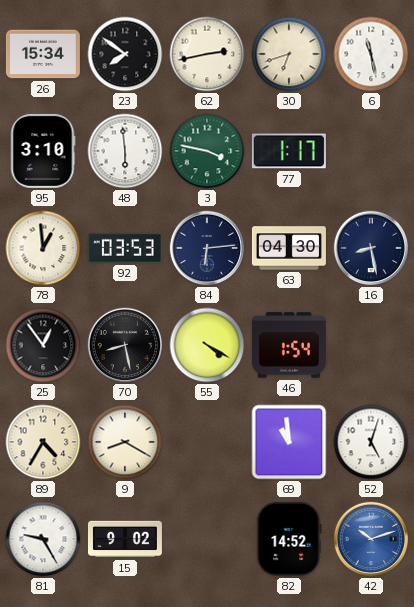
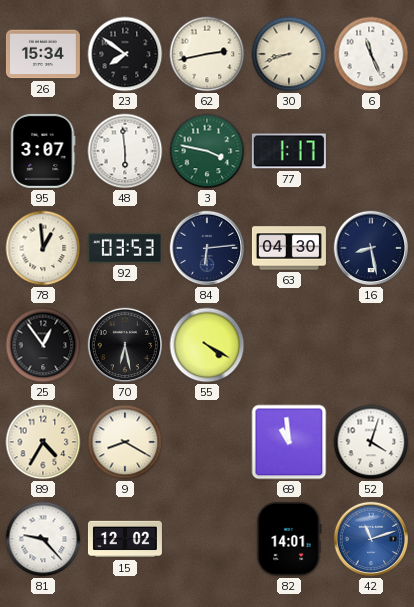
30: 6:42 -> 8:42 (289, 54)
6: 11:28 -> 11:26 (371, 54)
95: 3:10 -> 3:07 (43, 151)
70: 8:28 -> 6:28 (125, 345)
46: 1:54 -> none (289, 345)
52: 5:03 -> 4:03 (371, 442)
81: 9:25 -> 9:23 (43, 539)
15: 9:02 -> 12:02 (125, 539)
82: 14:52 -> 14:01 (289, 539)
42: 10:12 -> 11:12 (371, 539)
